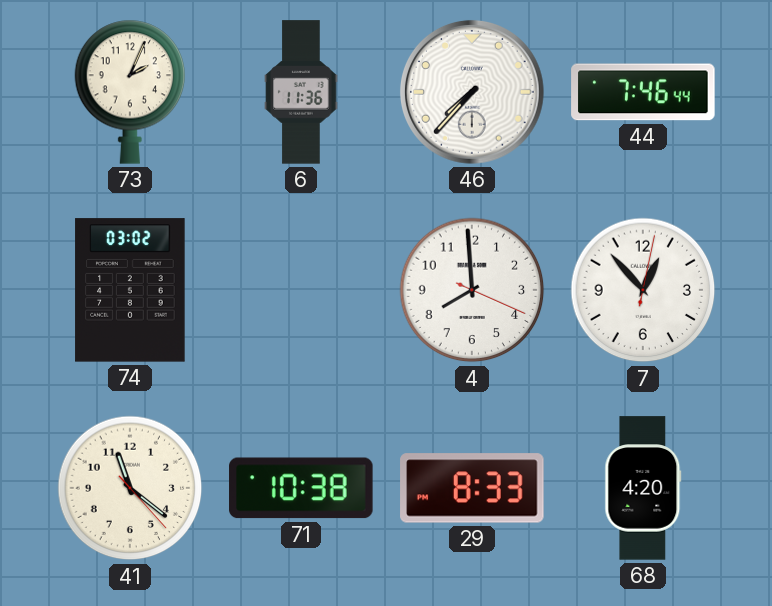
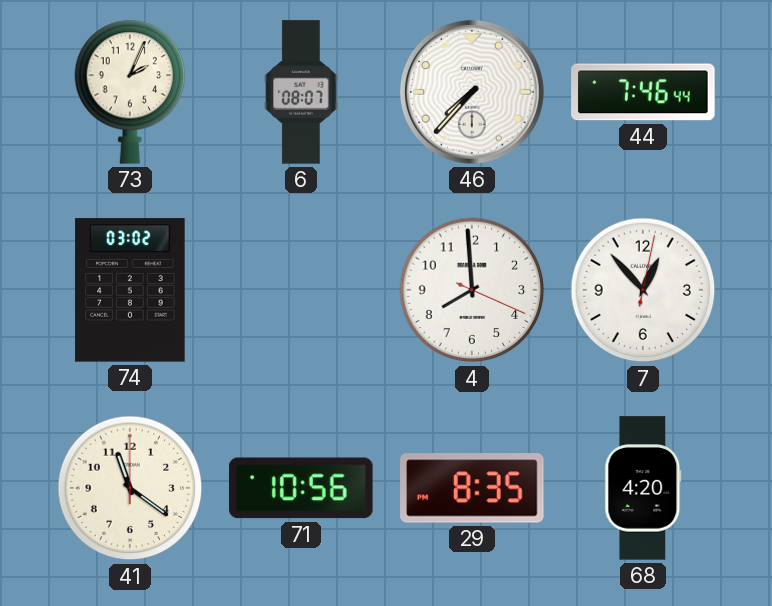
6: 11:36 -> 08:07 (301, 92)
41: 11:21:23 -> 11:21:00 (130, 488)
71: 10:38 -> 10:56 (301, 488)
29: 8:33 -> 8:35 (472, 488)
